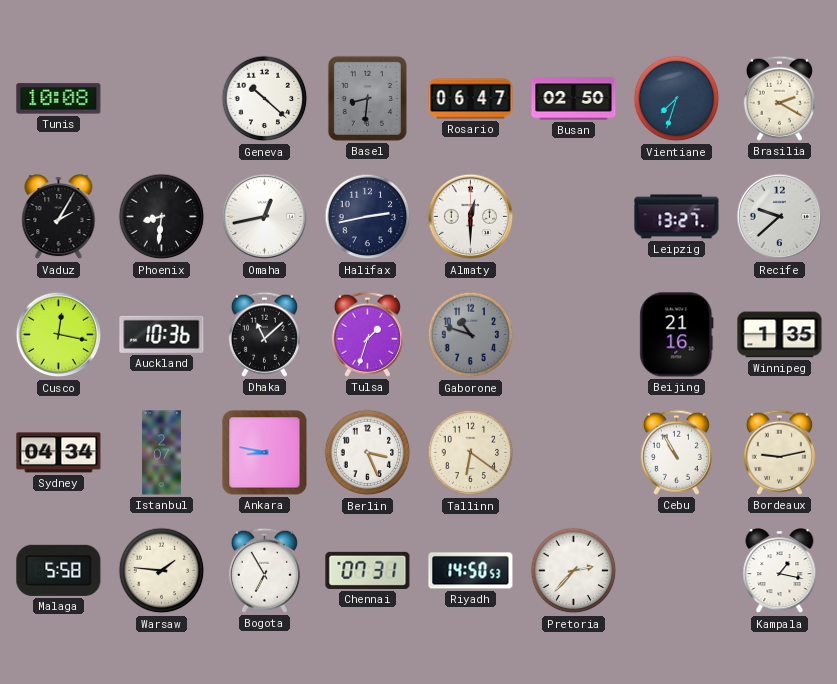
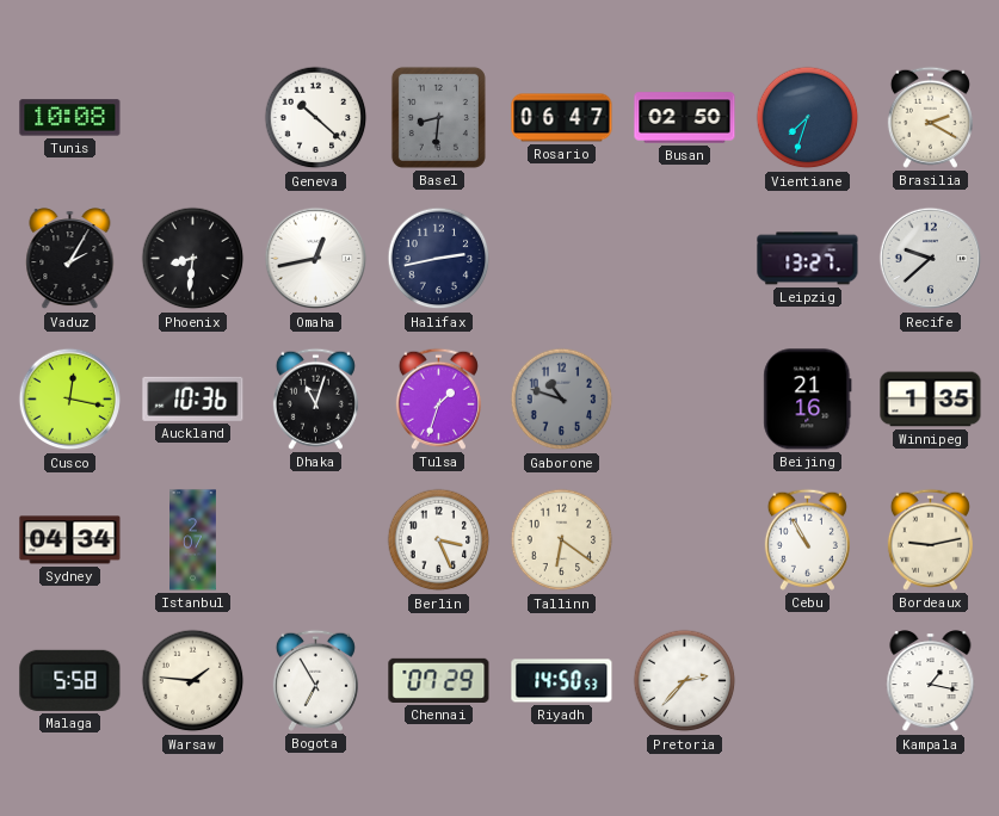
Almaty: 12:30 -> none (471, 217)
Dhaka: 11:08 -> 11:03 (315, 398)
Ankara: 8:47 -> none (265, 453)
Chennai: 07:31 -> 07:29 (439, 680)
